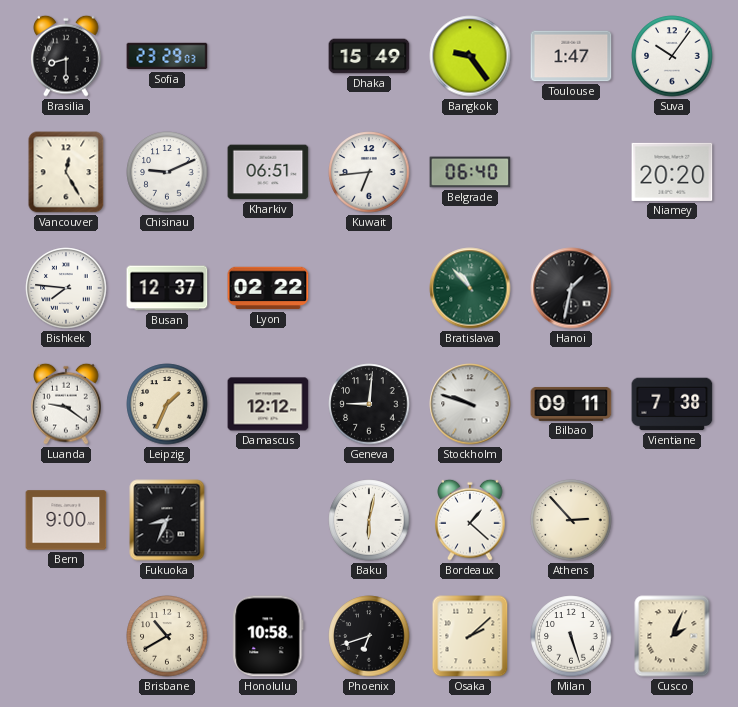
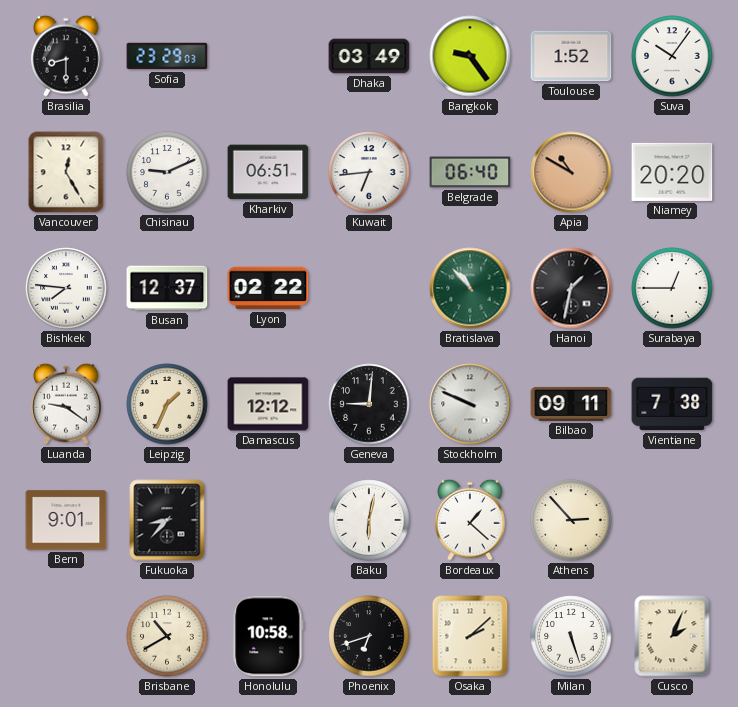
Dhaka: 15:49 -> 03:49 (369, 56)
Toulouse: 1:47 -> 1:52 (571, 56)
Apia: none -> 10:50 (571, 172)
Surabaya: none -> 12:45 (672, 288)
Stockholm: 9:48 -> 9:49 (470, 404)
Bern: 9:00 -> 9:01 (66, 520)
Fukuoka: 8:34 -> 8:37 (167, 520)
